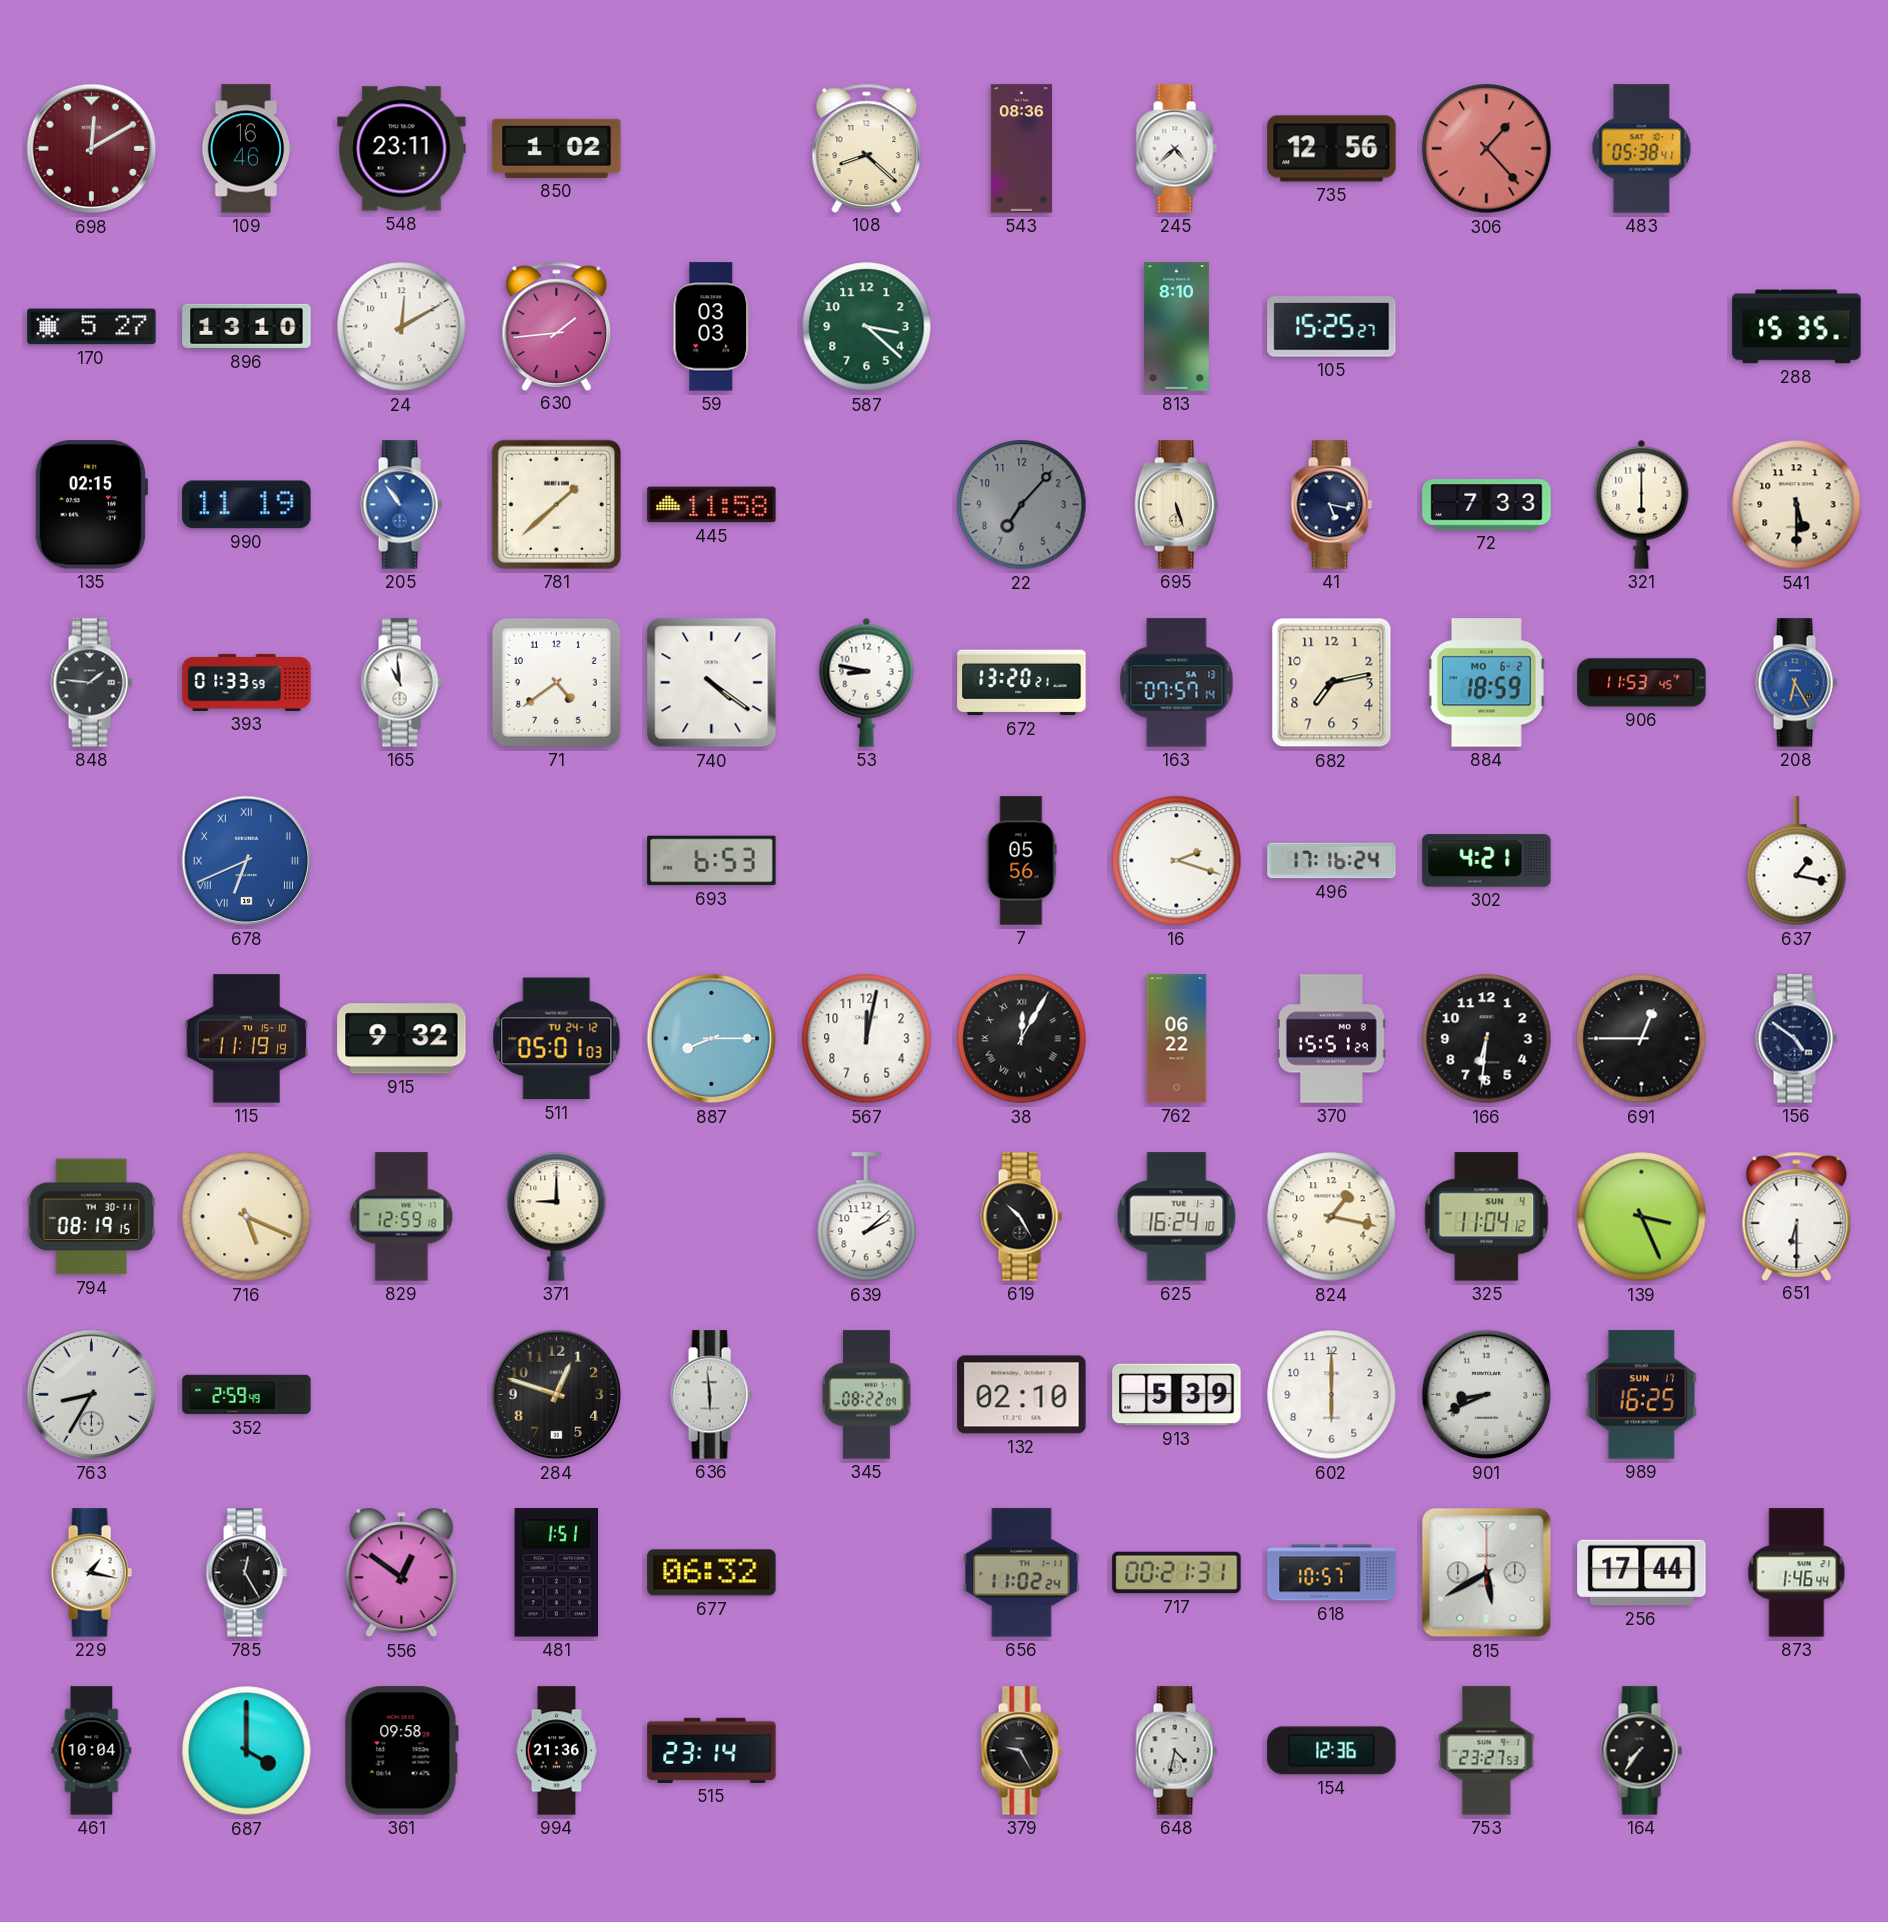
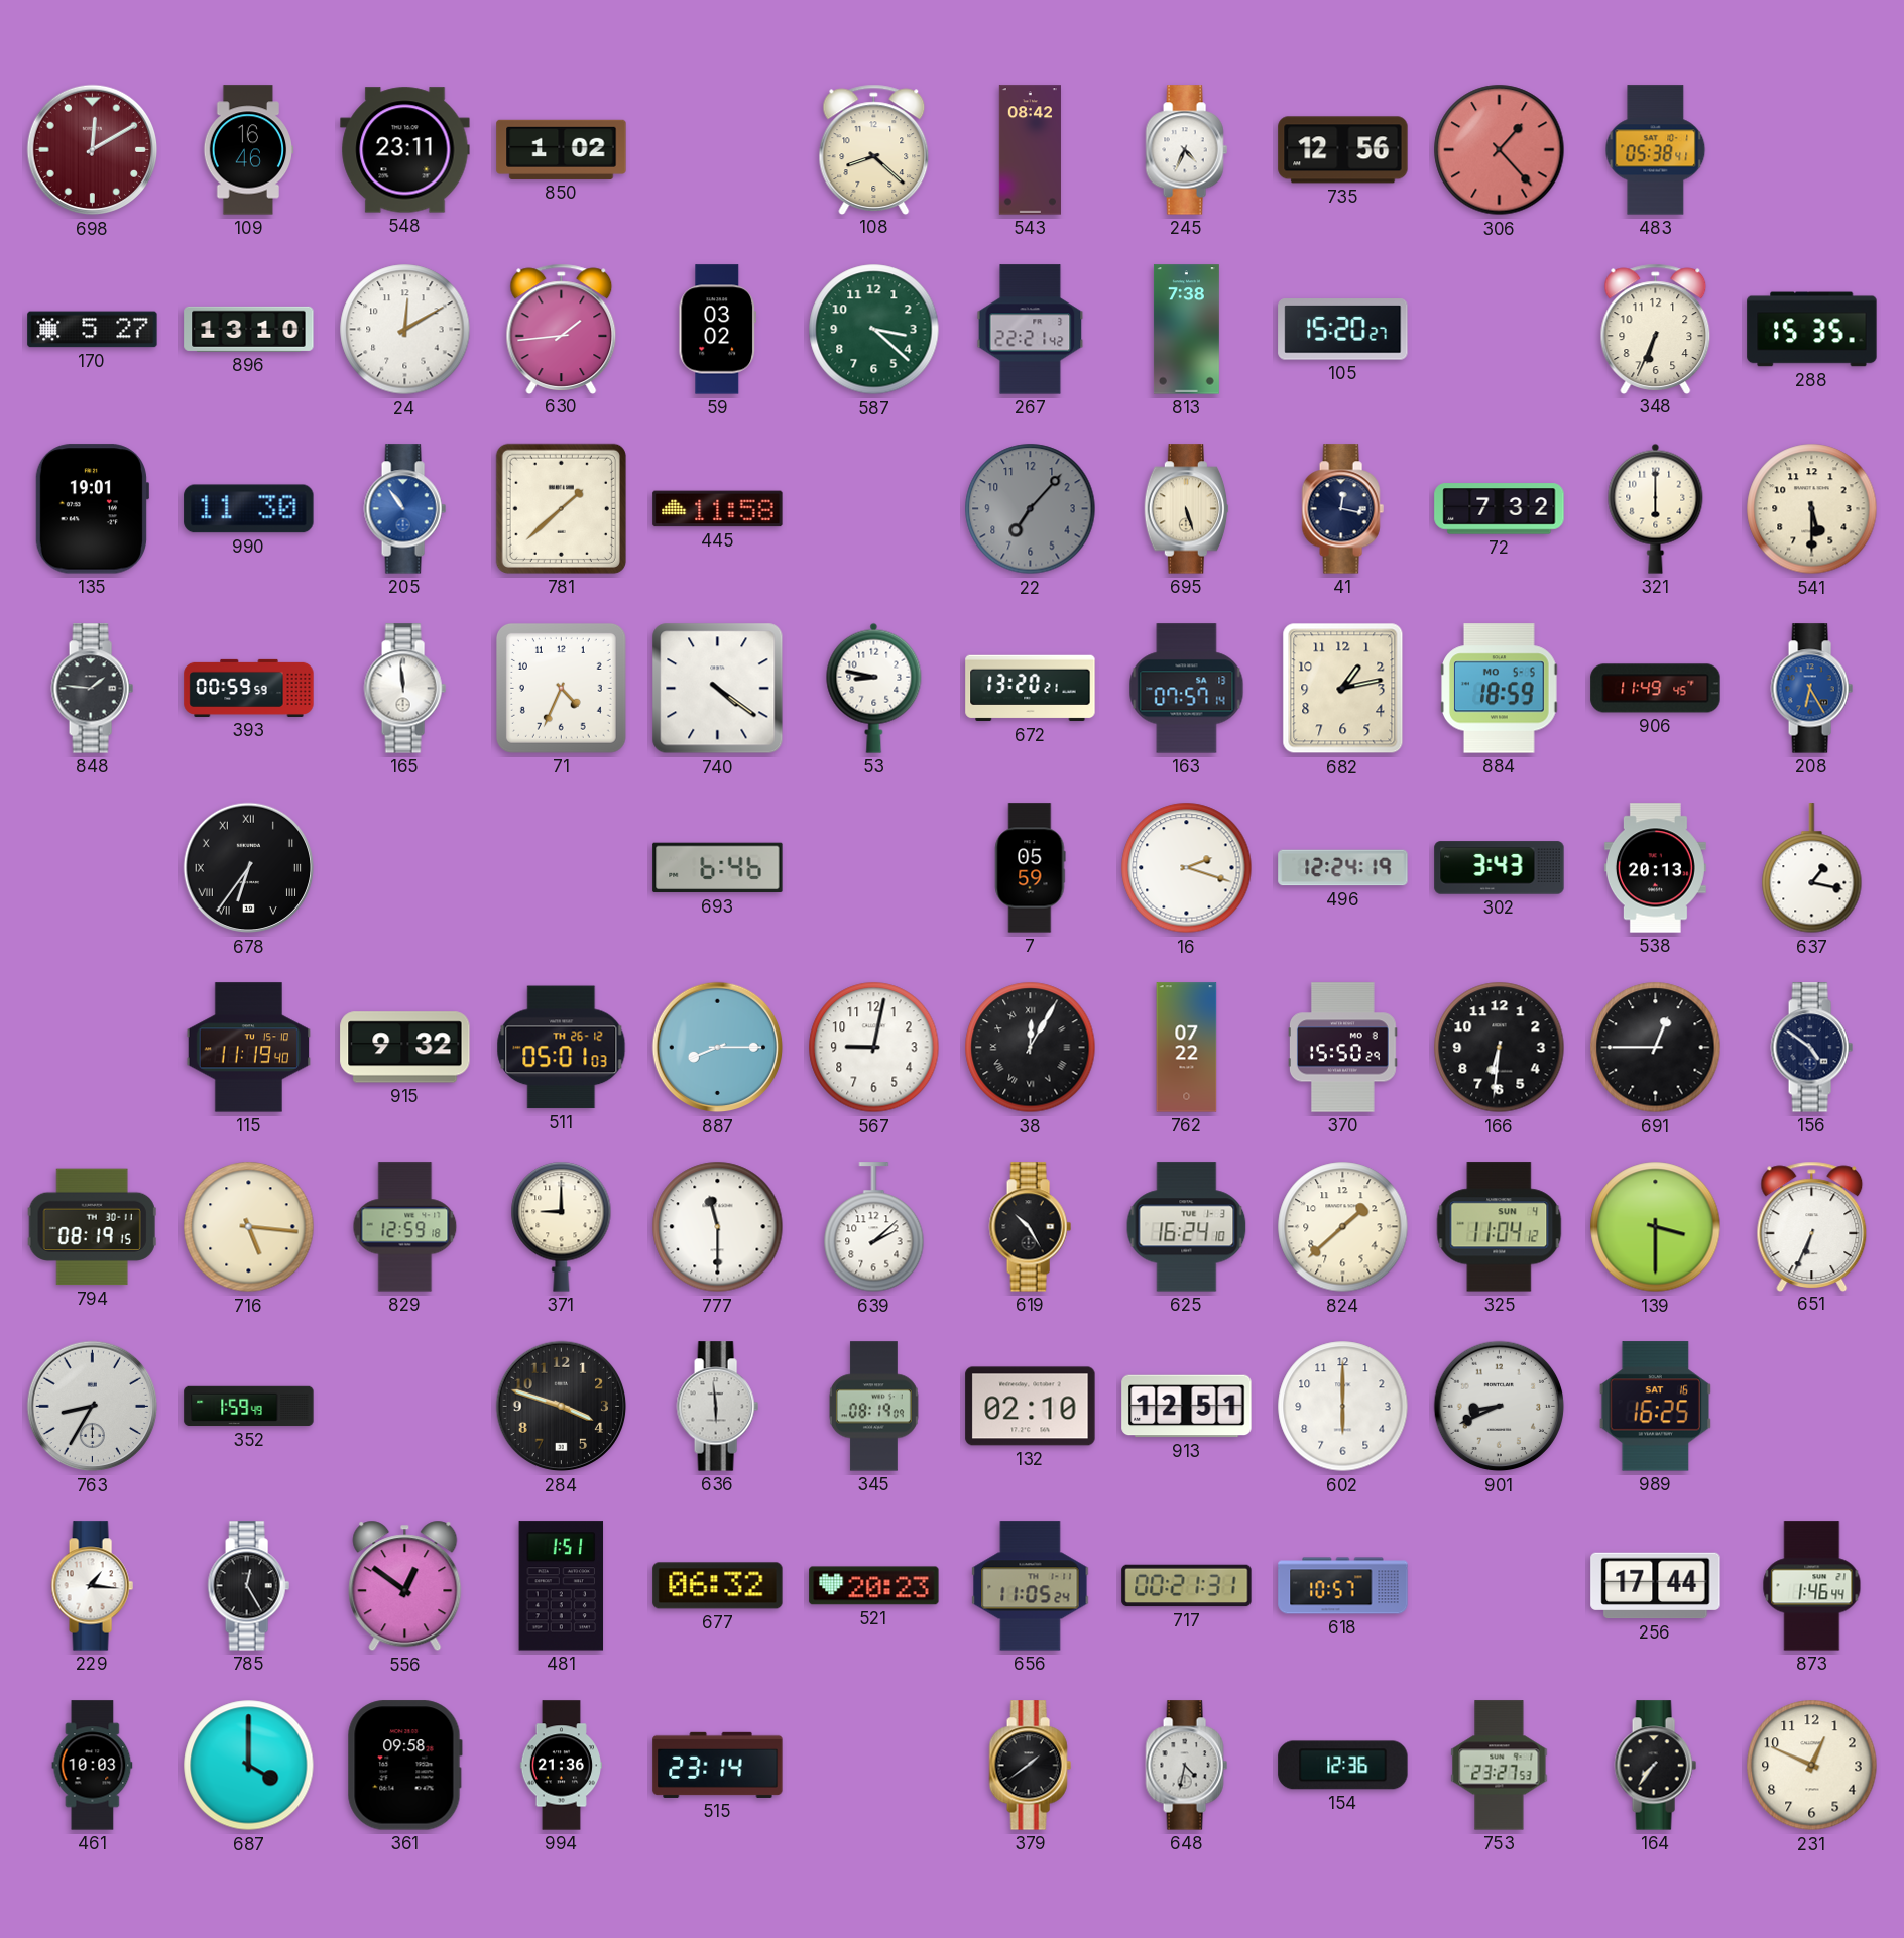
543: 08:36 -> 08:42 (1030, 150)
245: 4:38 -> 4:34 (1186, 150)
59: 03:03 -> 03:02 (718, 330)
267: none -> 22:21 (1031, 330)
813: 8:10 -> 7:38 (1186, 330)
105: 15:25 -> 15:20 (1343, 330)
348: none -> 6:34 (1656, 329)
135: 02:15 -> 19:01 (91, 509)
990: 11:19 -> 11:30 (249, 509)
41: 5:17 -> 12:17 (1342, 509)
72: 7:33 -> 7:32 (1500, 509)
393: 01:33 -> 00:59 (249, 688)
165: 10:59 -> 11:59 (404, 689)
71: 4:39 -> 4:34 (561, 688)
682: 7:13 -> 1:13 (1343, 689)
884 date: MO 6-2 -> MO 5-5 (1500, 689)
906: 11:53 -> 11:49 (1656, 689)
678: 6:41 -> 6:36 (249, 868)
678 dial: blue -> black (249, 868)
693: 6:53 -> 6:46 (718, 868)
7: 05:56 -> 05:59 (1030, 868)
496: 17:16 -> 12:24 (1343, 868)
302: 4:21 -> 3:43 (1500, 868)
538: none -> 20:13 (1655, 868)
115: 11:19:19 -> 11:19:40 (248, 1048)
511 date: TU 24-12 -> TH 26-12 (562, 1048)
567: 12:02 -> 9:02 (874, 1048)
762: 06:22 -> 07:22 (1187, 1048)
370: 15:51 -> 15:50 (1343, 1048)
716: 5:19 -> 5:16 (249, 1227)
777: none -> 11:30 (718, 1227)
824: 1:17 -> 1:38 (1343, 1227)
139: 3:26 -> 3:30 (1656, 1227)
651: 6:30 -> 6:34 (1812, 1226)
352: 2:59 -> 1:59 (249, 1407)
284: 12:48 -> 3:48 (562, 1407)
345: 08:22 -> 08:19 (873, 1407)
913: 5:39 -> 12:51 (1187, 1407)
989 date: SUN 17 -> SAT 16 (1656, 1407)
229: 1:17 -> 1:16 (92, 1586)
521: none -> 20:23 (874, 1586)
656: 11:02 -> 11:05 (1031, 1586)
815: 5:40 -> none (1487, 1573)
461: 10:04 -> 10:03 (93, 1766)
379: 9:25 -> 1:39 (1030, 1766)
231: none -> 12:49 (1812, 1766)
